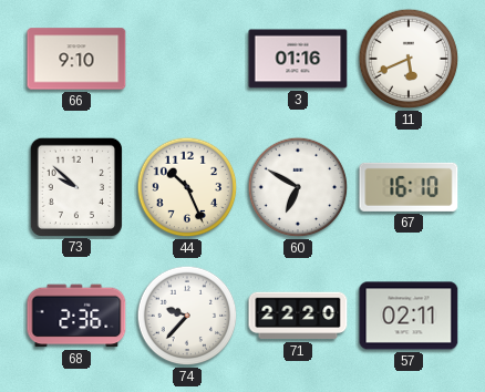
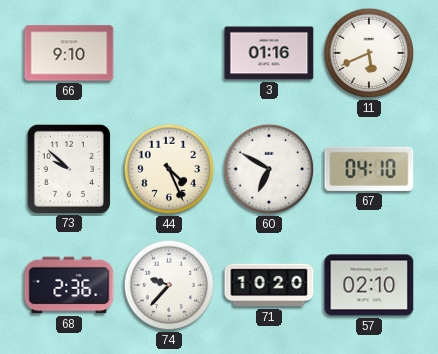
44: 10:26 -> 4:26 (169, 169)
67: 16:10 -> 04:10 (369, 169)
71: 22:20 -> 10:20 (269, 285)
57: 02:11 -> 02:10 (369, 285)
